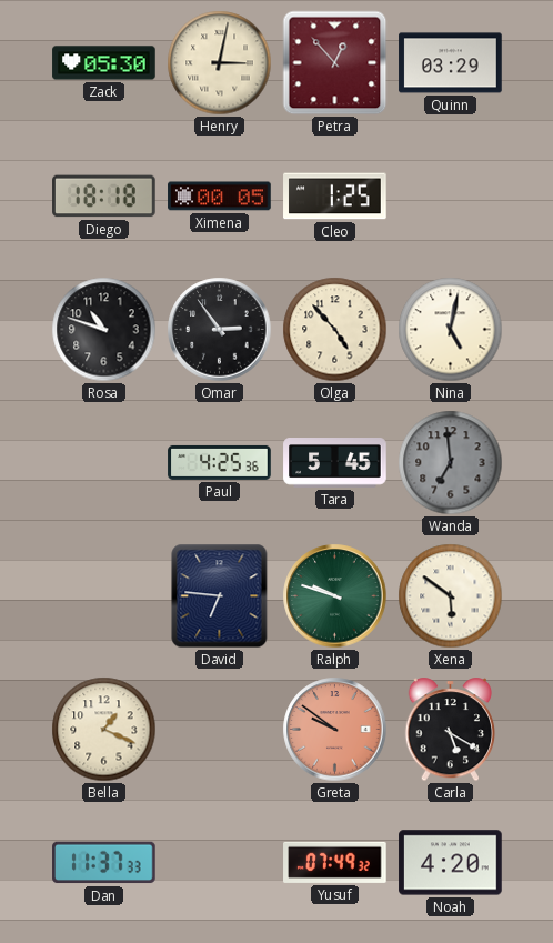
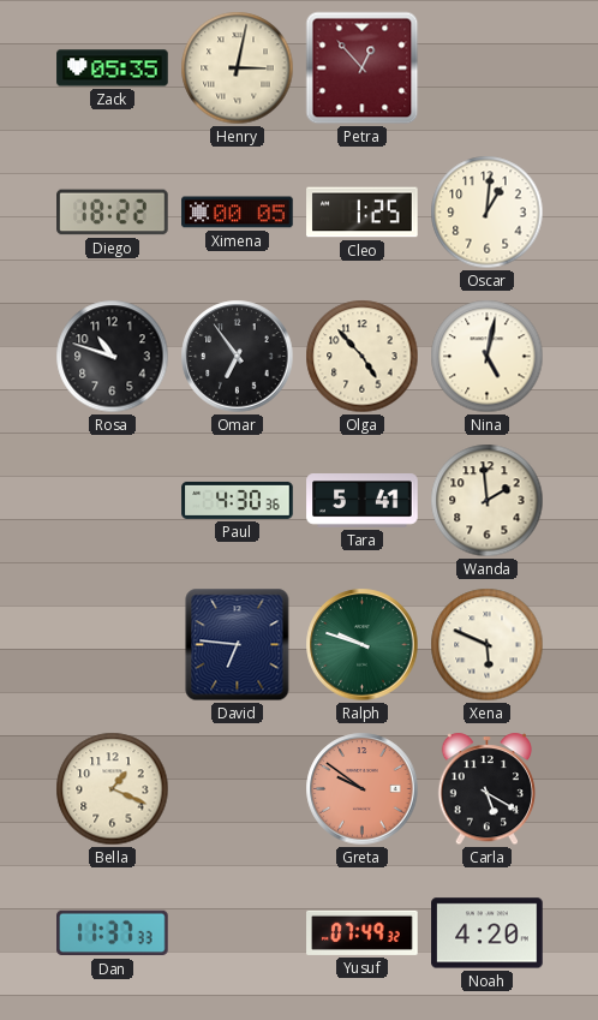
Zack: 05:30 -> 05:35 (113, 68)
Quinn: 03:29 -> none (451, 63)
Diego: 18:18 -> 18:22 (113, 213)
Oscar: none -> 1:01 (488, 213)
Omar: 2:54 -> 6:54 (238, 357)
Paul: 4:25 -> 4:30 (238, 500)
Tara: 5:45 -> 5:41 (363, 501)
Wanda: 6:59 -> 1:59 (488, 501)
Wanda dial: grey -> cream (488, 501)
Xena: 5:51 -> 5:49 (488, 645)
